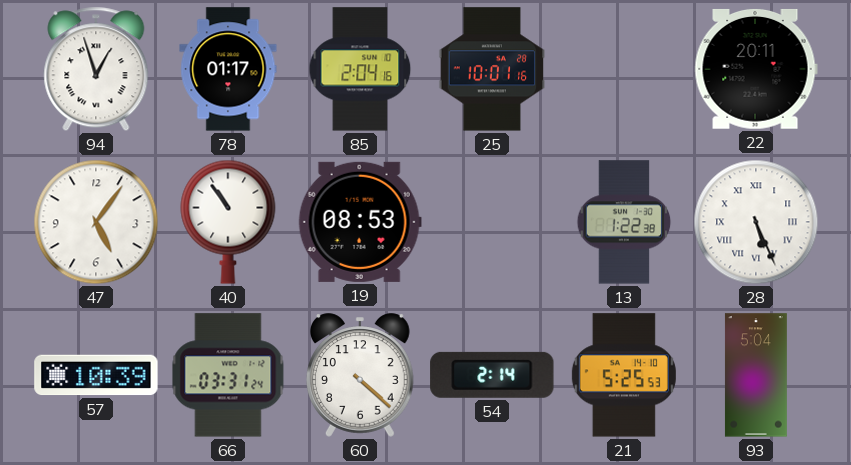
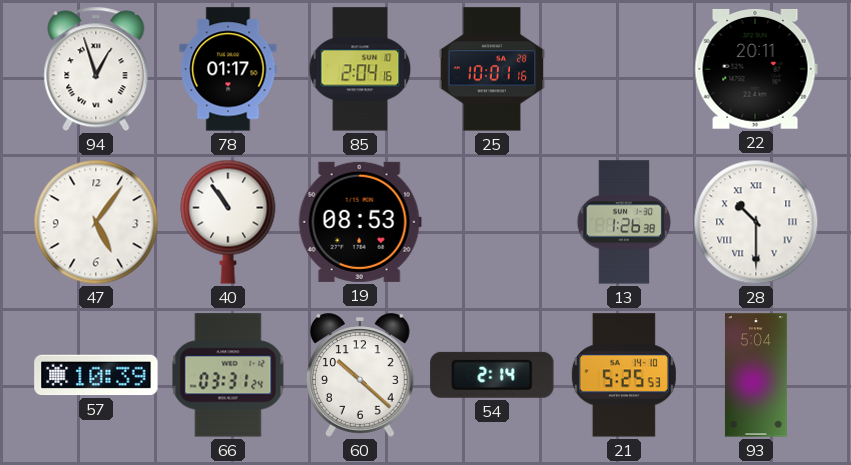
13: 1:22 -> 1:26 (624, 222)
28: 5:26 -> 10:30 (756, 222)
60: 4:22 -> 10:22 (361, 375)
